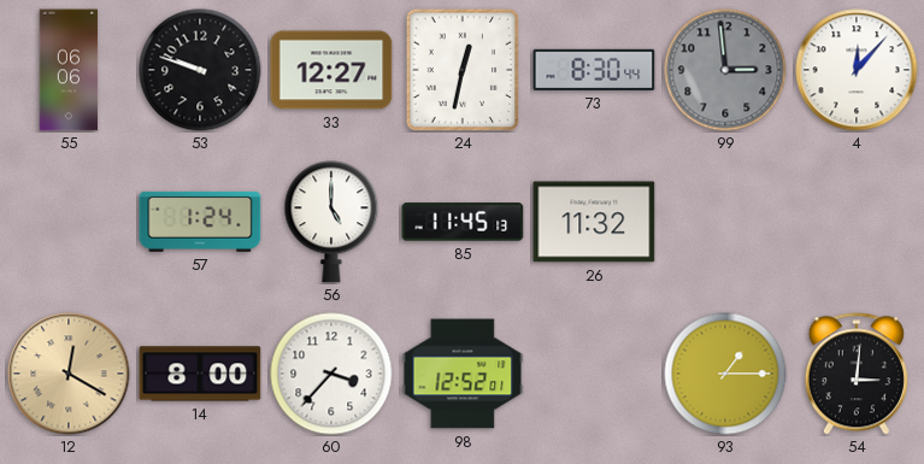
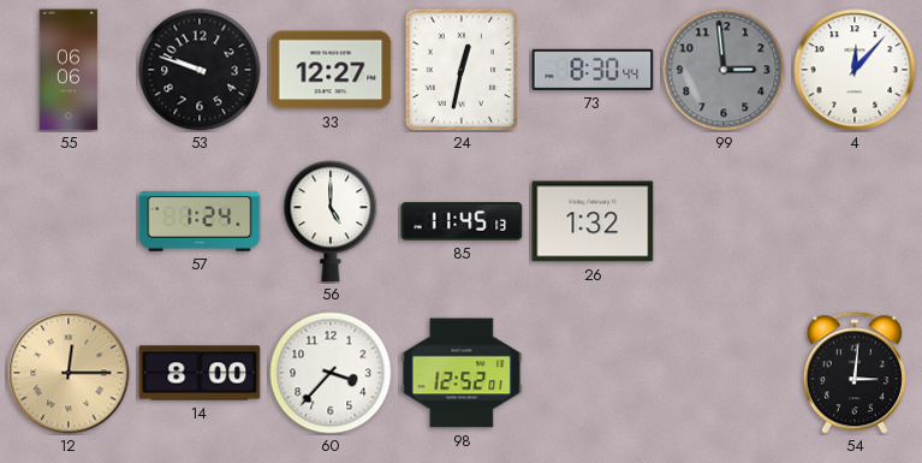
26: 11:32 -> 1:32 (593, 221)
12: 12:20 -> 12:15 (69, 373)
93: 1:15 -> none (725, 374)
